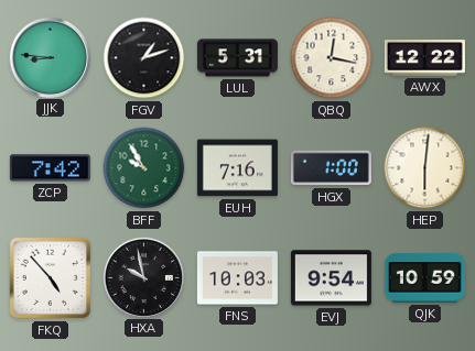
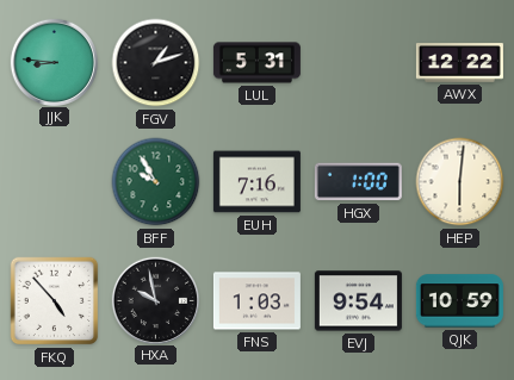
QBQ: 12:17 -> none (332, 58)
ZCP: 7:42 -> none (50, 168)
FNS: 10:03 -> 1:03 (256, 301)
